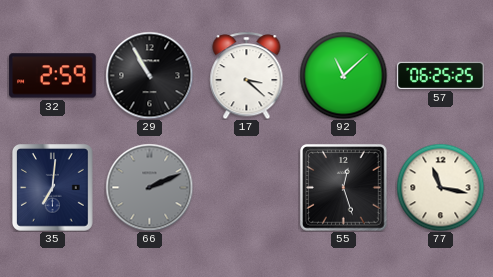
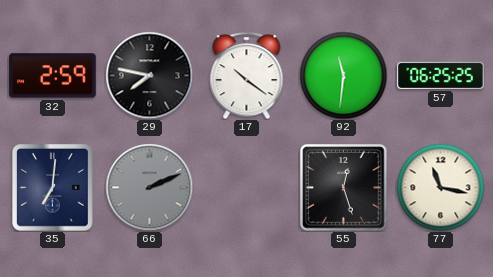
29: 10:55 -> 7:47 (149, 75)
17: 3:22 -> 10:21 (247, 75)
92: 11:08 -> 11:31 (343, 75)
